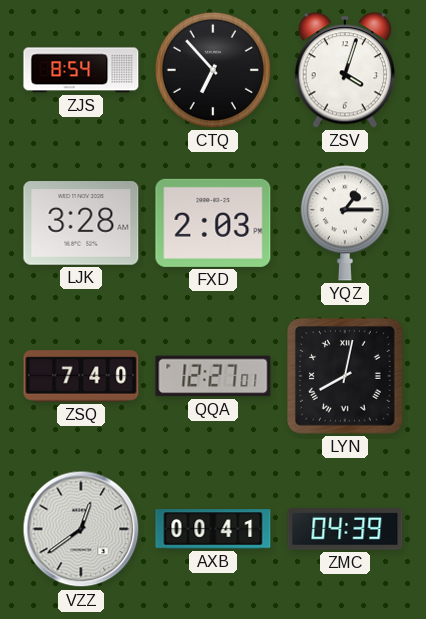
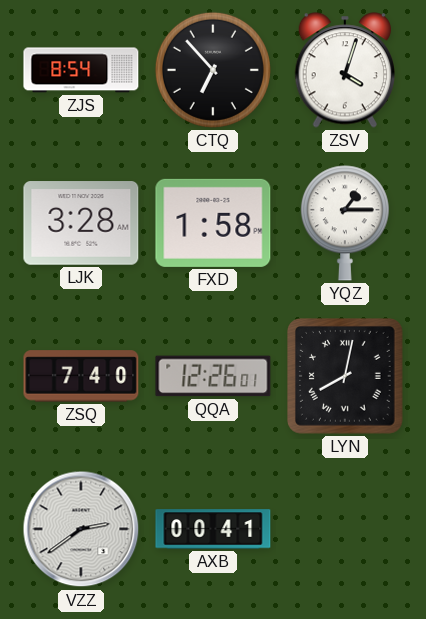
FXD: 2:03 -> 1:58 (213, 223)
QQA: 12:27 -> 12:26 (213, 376)
VZZ: 12:39 -> 2:39 (81, 529)
ZMC: 04:39 -> none (345, 529)
